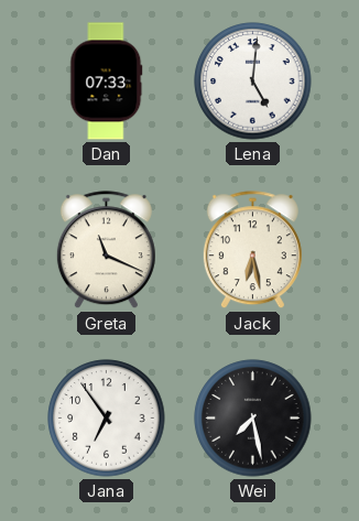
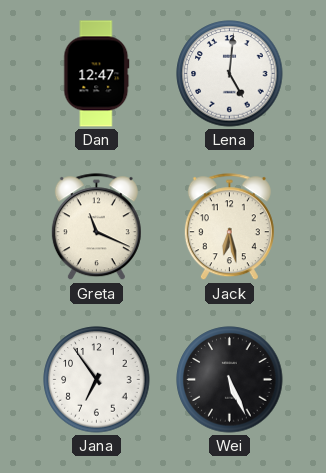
Dan: 07:33 -> 12:47 (97, 74)
Wei: 7:28 -> 5:26 (230, 380)
